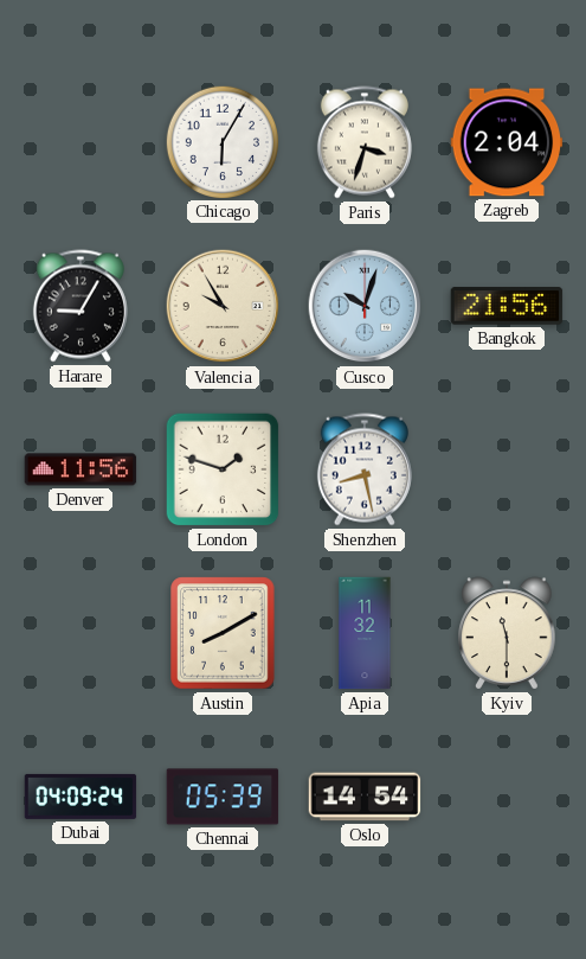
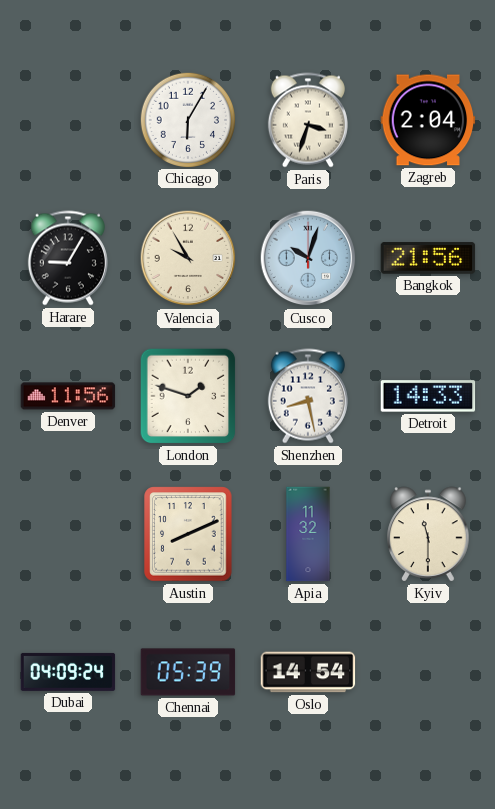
Detroit: none -> 14:33 (428, 396)
Austin: 8:10 -> 8:11 (188, 534)
